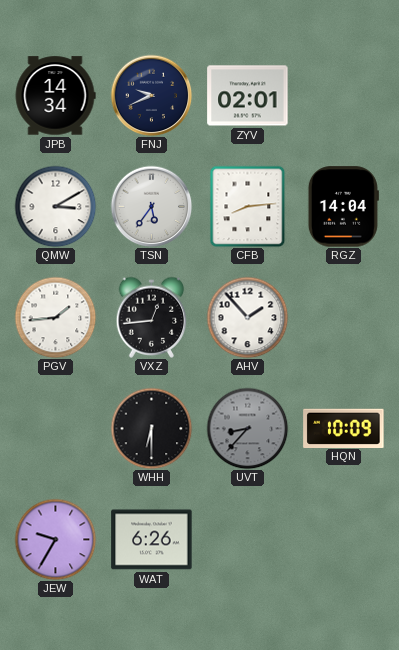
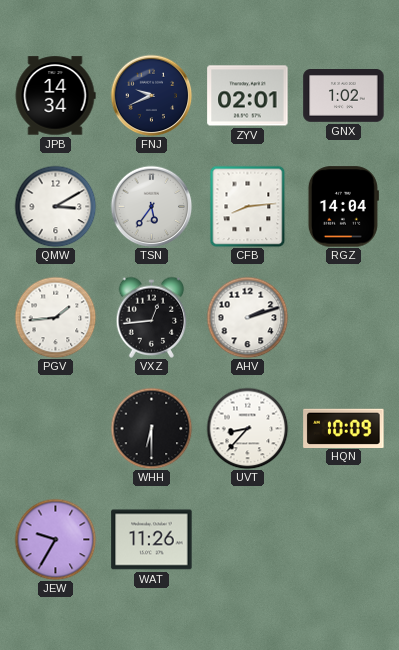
GNX: none -> 1:02 (344, 96)
AHV: 1:53 -> 2:12 (247, 317)
UVT dial: grey -> white (247, 428)
WAT: 6:26 -> 11:26 (152, 540)
